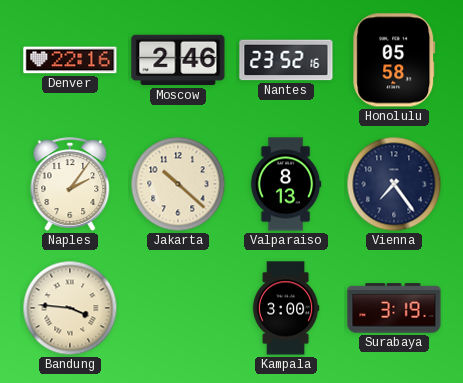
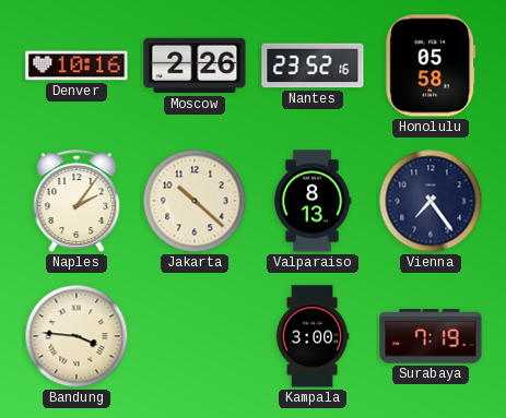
Denver: 22:16 -> 10:16 (77, 65)
Moscow: 2:46 -> 2:26 (195, 65)
Surabaya: 3:19 -> 7:19 (431, 336)
